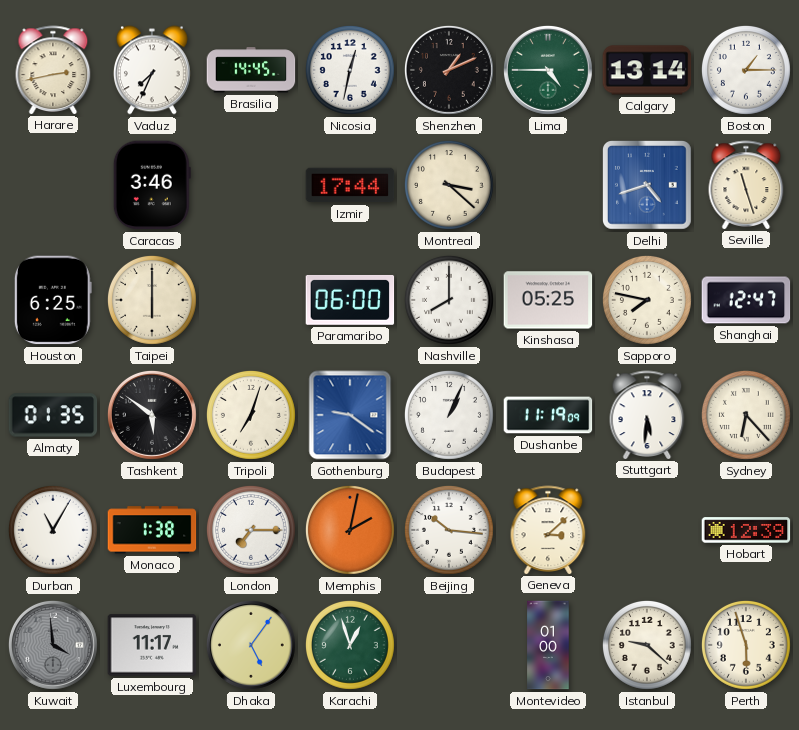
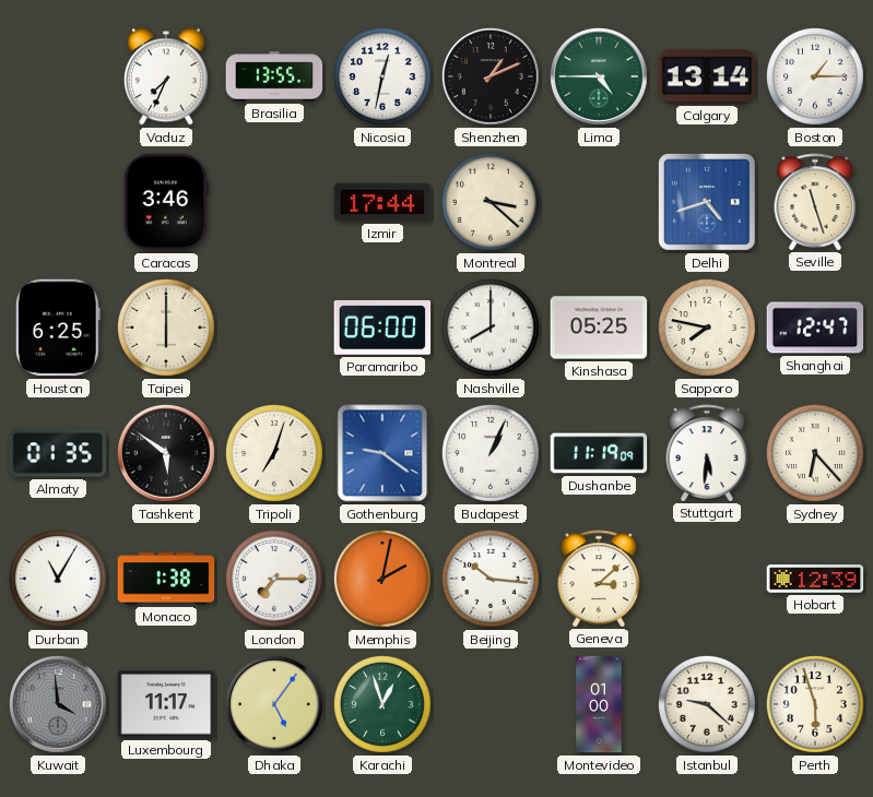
Harare: 2:43 -> none (53, 70)
Brasilia: 14:45 -> 13:55 (274, 76)
